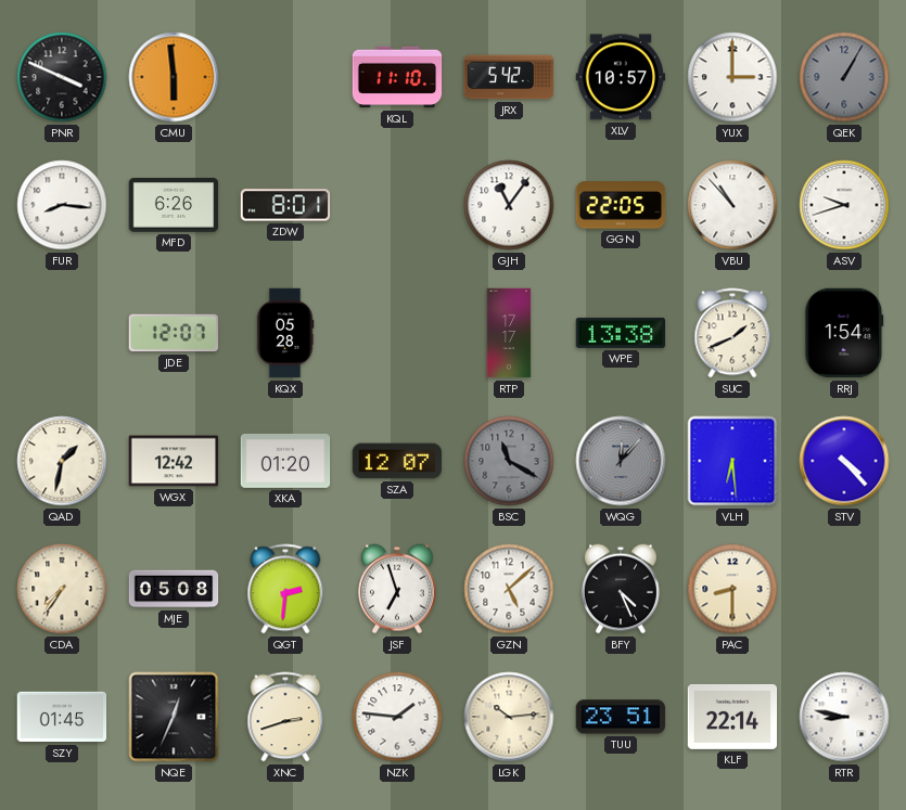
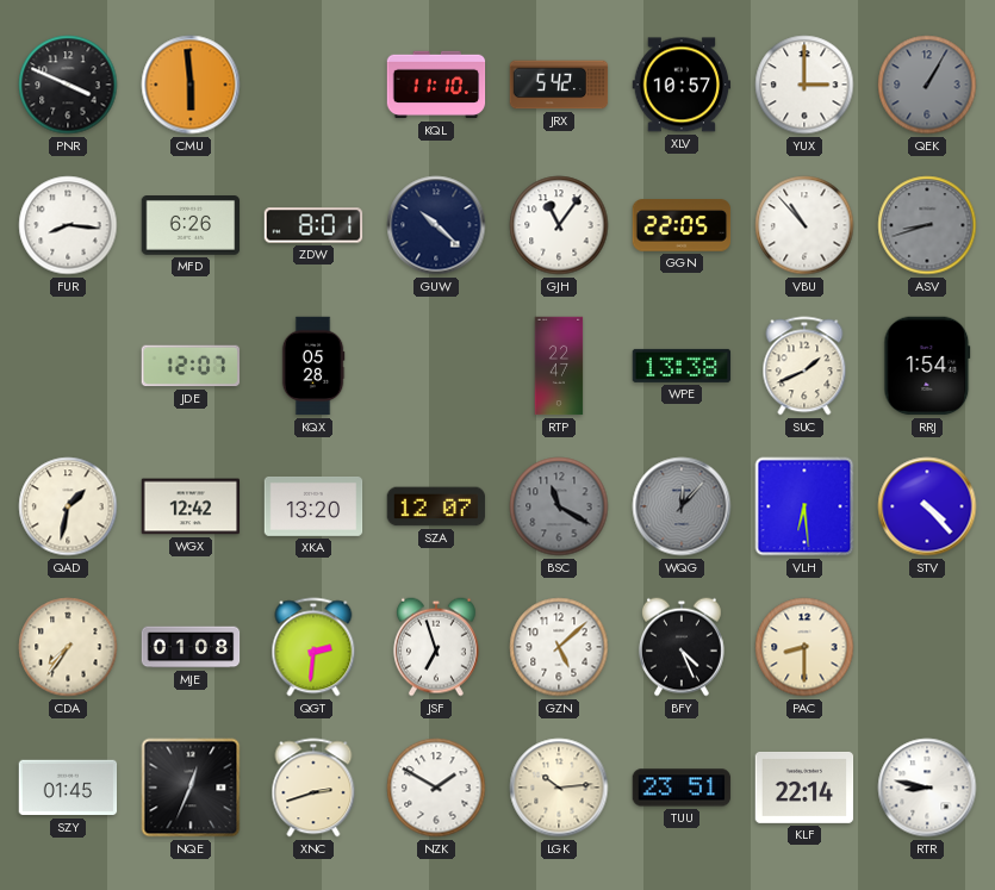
GUW: none -> 10:22 (436, 225)
ASV: 9:42 -> 8:42 (927, 225)
ASV dial: white -> grey (927, 225)
RTP: 17:17 -> 22:47 (559, 366)
XKA: 01:20 -> 13:20 (313, 506)
MJE: 05:08 -> 01:08 (191, 647)
NZK: 1:46 -> 1:50 (436, 788)
